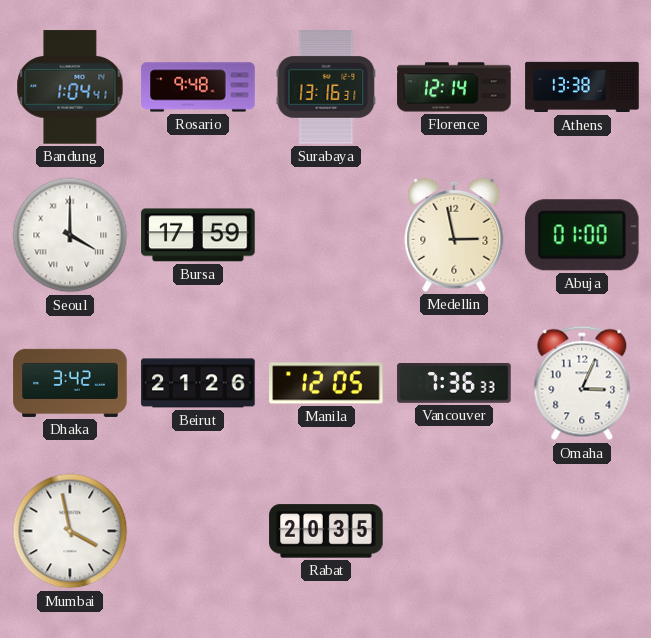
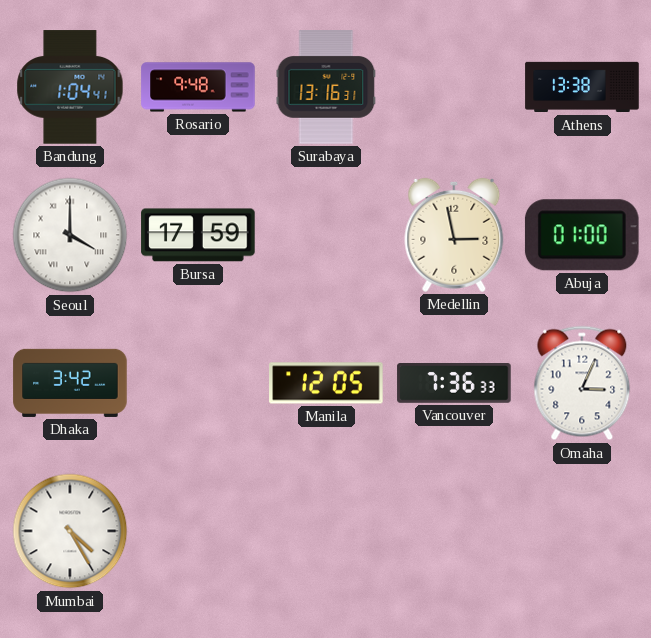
Florence: 12:14 -> none (454, 87)
Beirut: 21:26 -> none (198, 383)
Mumbai: 3:58 -> 4:25 (70, 531)
Rabat: 20:35 -> none (326, 531)
